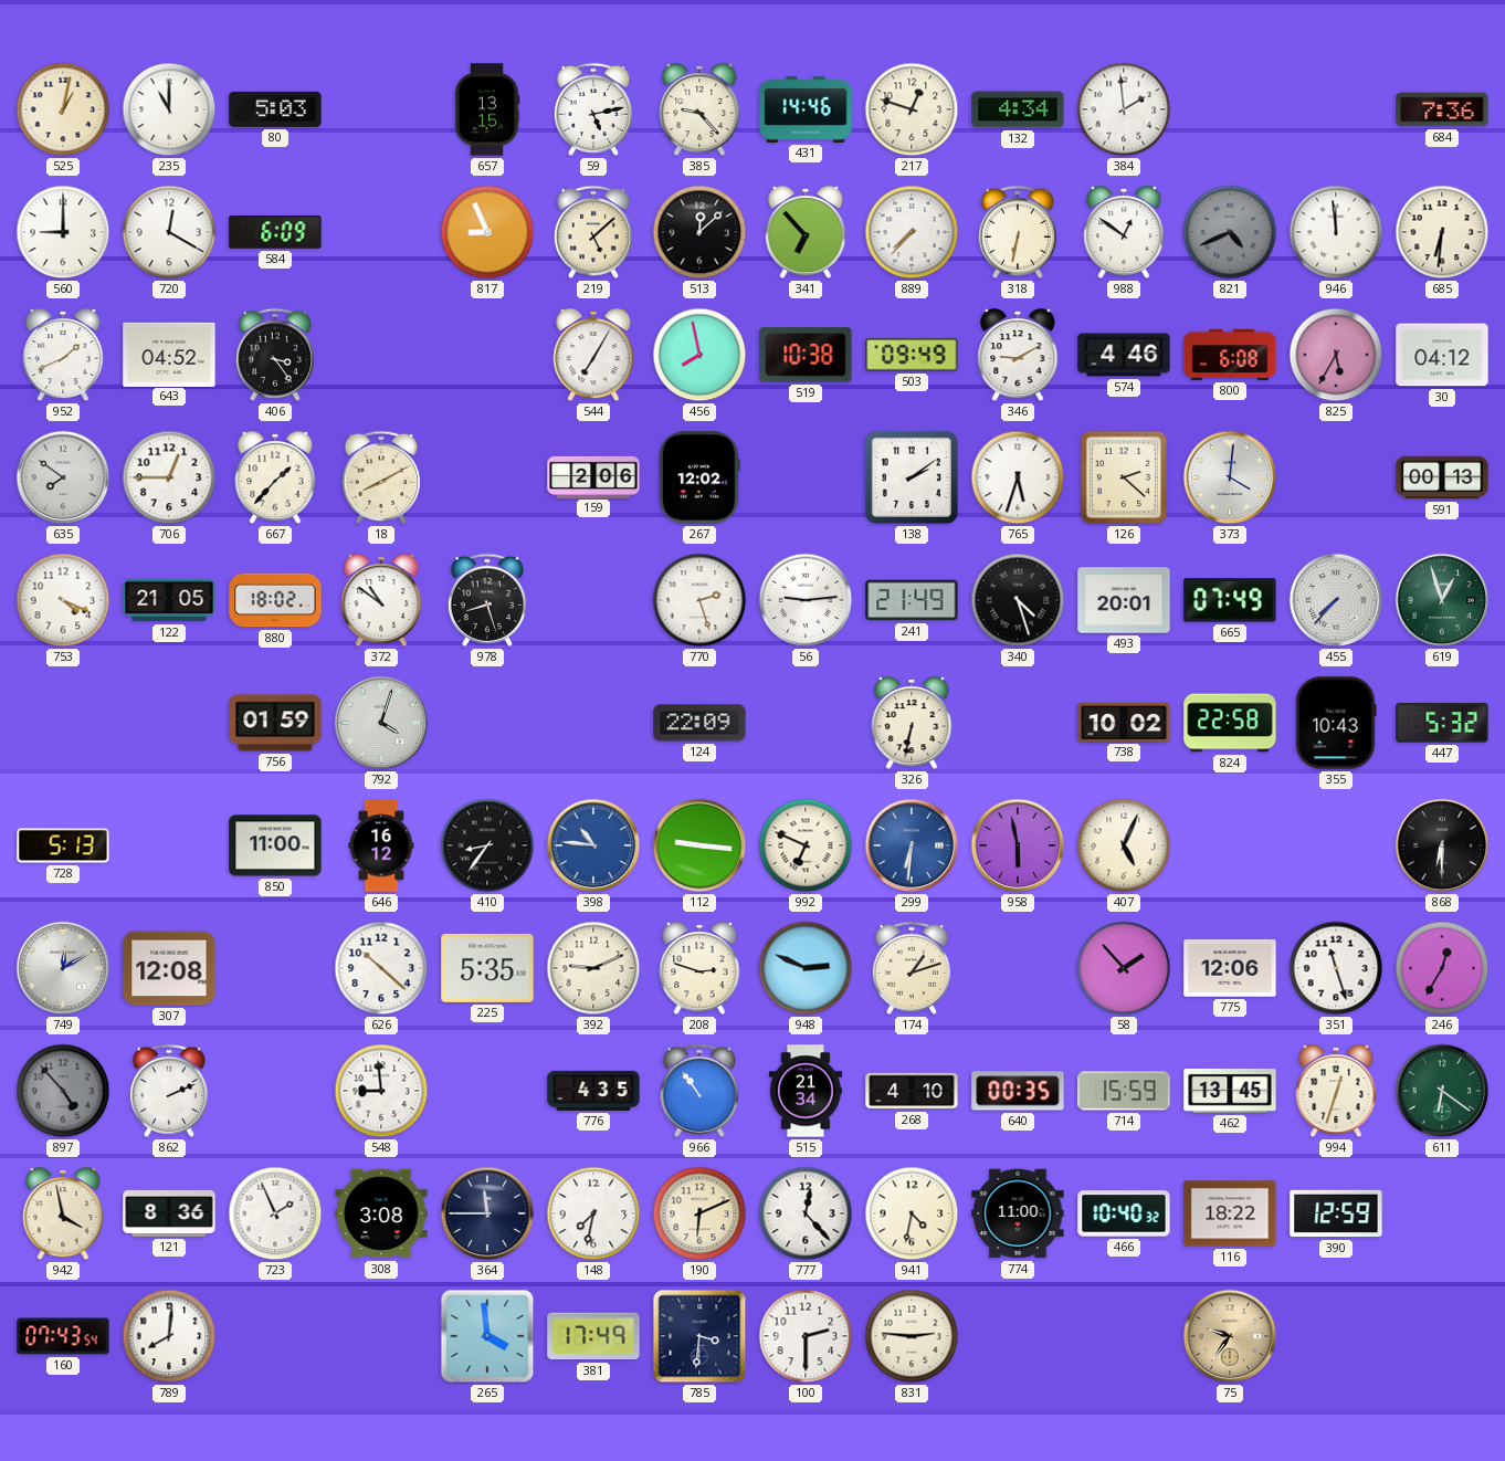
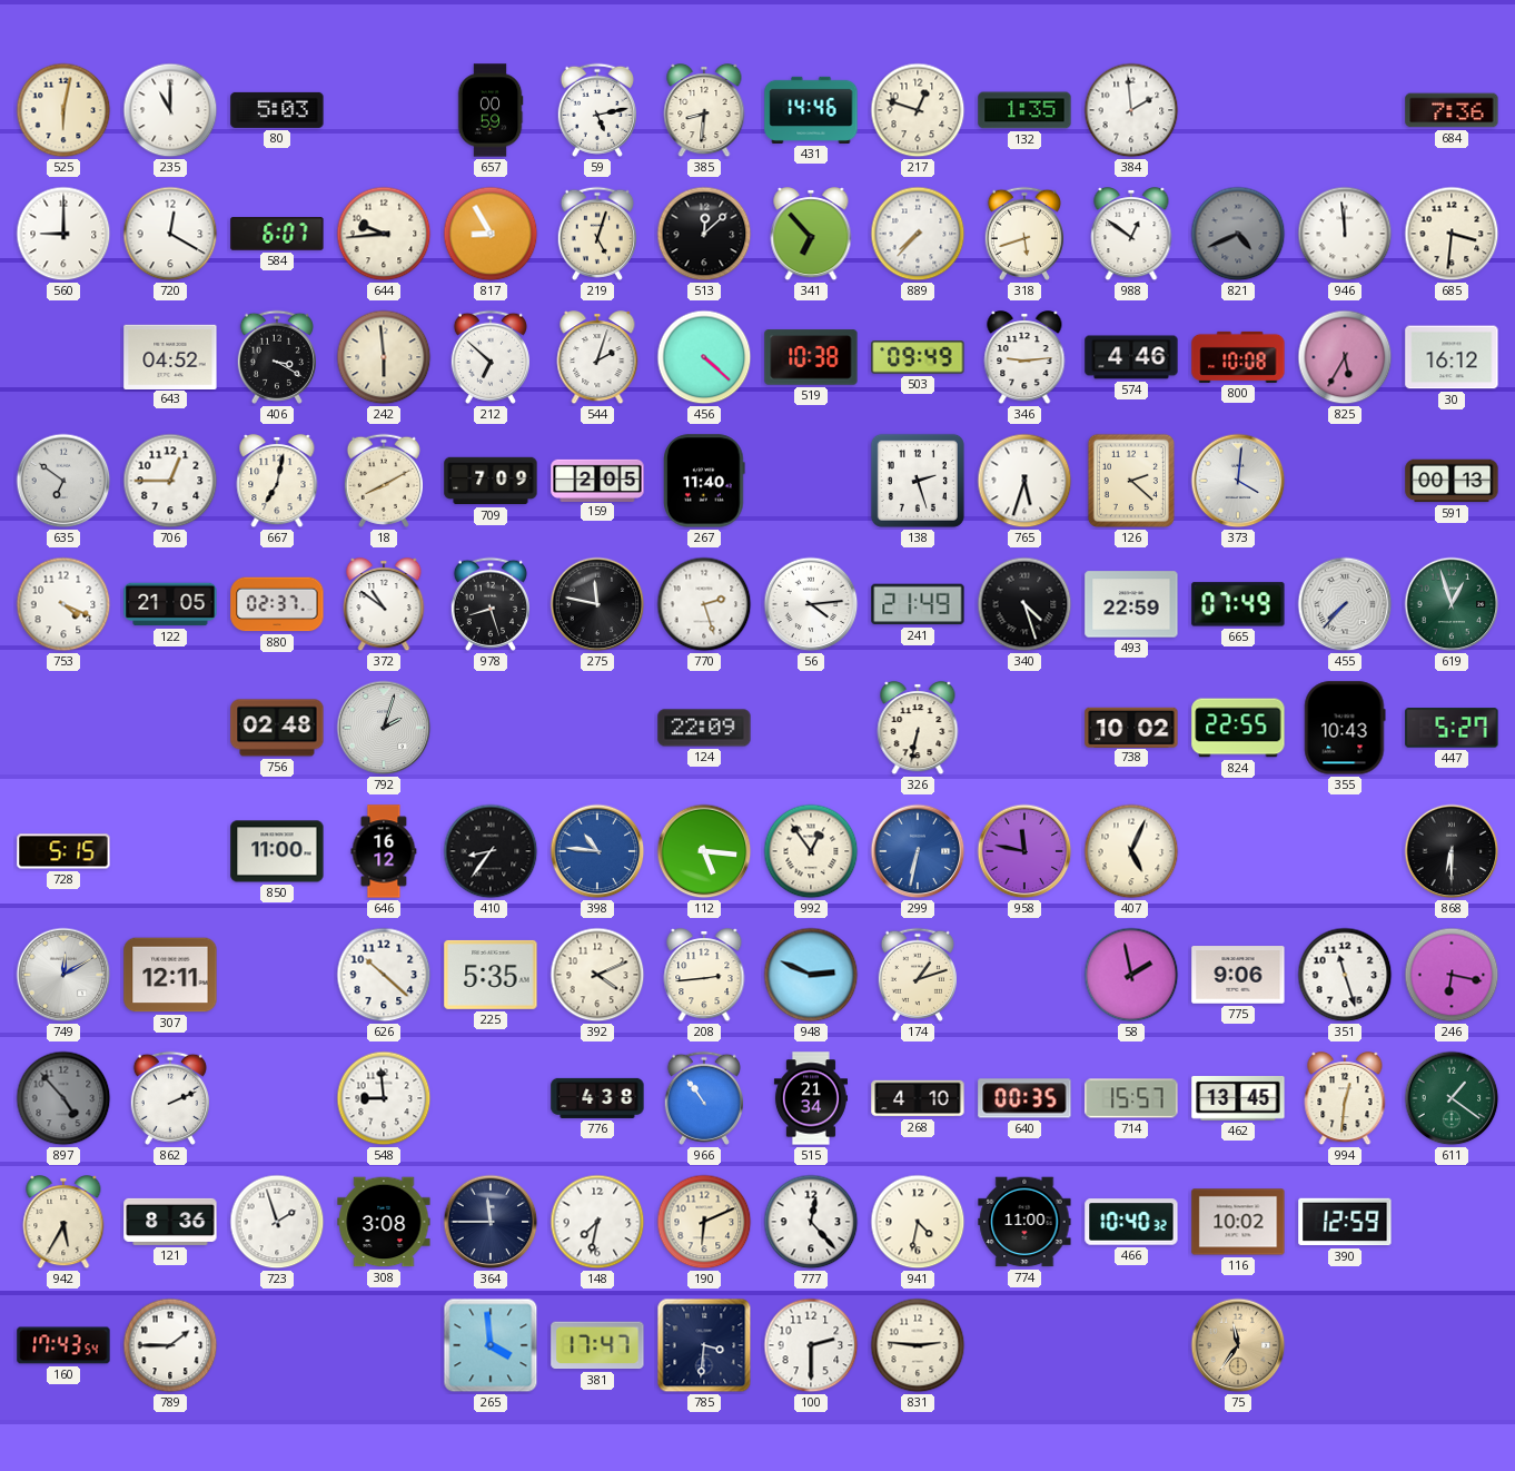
525: 1:02 -> 6:02 (63, 110)
657: 13:15 -> 00:59 (491, 110)
385: 9:23 -> 8:31 (704, 111)
132: 4:34 -> 1:35 (1024, 110)
584: 6:09 -> 6:07 (277, 234)
644: none -> 9:44 (384, 234)
817: 8:56 -> 8:55 (491, 234)
219: 5:08 -> 5:03 (597, 234)
318: 6:32 -> 5:42 (1024, 234)
685: 6:31 -> 3:31 (1452, 234)
952: 1:41 -> none (63, 356)
406: 3:24 -> 3:20 (277, 357)
242: none -> 5:59 (384, 357)
212: none -> 6:52 (491, 357)
544: 7:05 -> 2:03 (597, 358)
456: 7:58 -> 4:22 (704, 357)
346: 9:10 -> 9:14 (1024, 358)
800: 6:08 -> 10:08 (1238, 357)
30: 04:12 -> 16:12 (1452, 357)
635: 7:51 -> 6:51 (63, 481)
667: 1:37 -> 7:02 (277, 482)
709: none -> 7:09 (491, 481)
159: 2:06 -> 2:05 (597, 480)
267: 12:02 -> 11:40 (705, 481)
138: 2:09 -> 2:27 (918, 481)
880: 18:02 -> 02:37 (277, 604)
275: none -> 11:47 (597, 604)
56: 9:14 -> 4:14 (811, 604)
493: 20:01 -> 22:59 (1131, 604)
756: 01:59 -> 02:48 (277, 728)
792: 4:03 -> 2:03 (384, 728)
824: 22:58 -> 22:55 (1238, 728)
447: 5:32 -> 5:27 (1452, 728)
728: 5:13 -> 5:15 (63, 851)
112: 9:16 -> 5:16 (704, 851)
992: 6:49 -> 12:54 (811, 851)
299: 6:31 -> 6:32 (918, 851)
958: 5:58 -> 11:47 (1024, 851)
307: 12:08 -> 12:11 (170, 975)
392: 9:11 -> 4:11 (597, 975)
208: 2:48 -> 2:44 (704, 976)
58: 1:53 -> 1:58 (1131, 975)
775: 12:06 -> 9:06 (1238, 975)
246: 12:35 -> 6:17 (1452, 975)
776: 4:35 -> 4:38 (597, 1098)
714: 15:59 -> 15:57 (1131, 1098)
994: 12:33 -> 12:31 (1345, 1099)
611: 6:21 -> 1:21 (1452, 1098)
942: 3:58 -> 5:35 (63, 1223)
723: 1:56 -> 1:57 (277, 1222)
116: 18:22 -> 10:02 (1238, 1222)
160: 07:43 -> 17:43 (63, 1345)
789: 8:01 -> 1:45 (170, 1345)
381: 17:49 -> 17:47 (597, 1345)
75: 9:36 -> 11:36 (1238, 1345)
